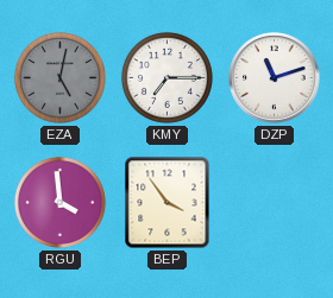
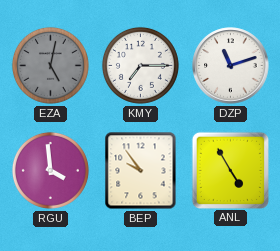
BEP: 3:54 -> 9:54 (141, 171)
ANL: none -> 4:55 (230, 170)
